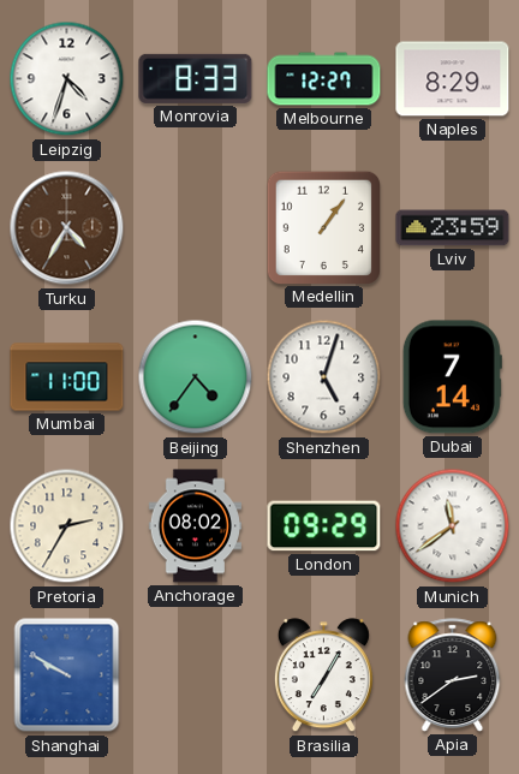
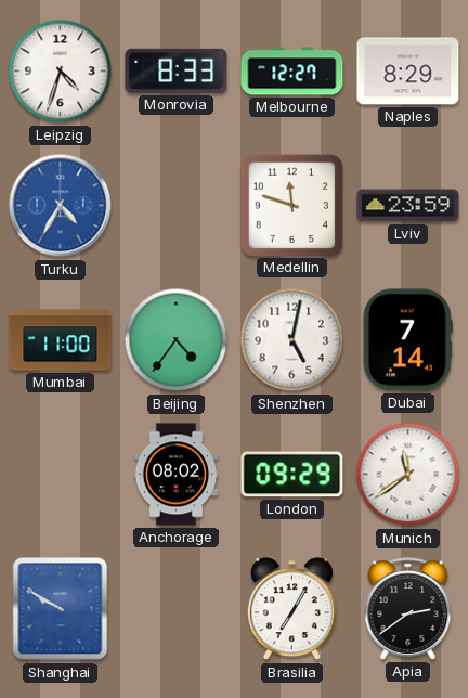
Turku dial: brown -> blue (61, 206)
Medellin: 1:06 -> 11:48 (291, 205)
Shenzhen: 5:03 -> 5:02 (292, 340)
Pretoria: 2:35 -> none (67, 526)
